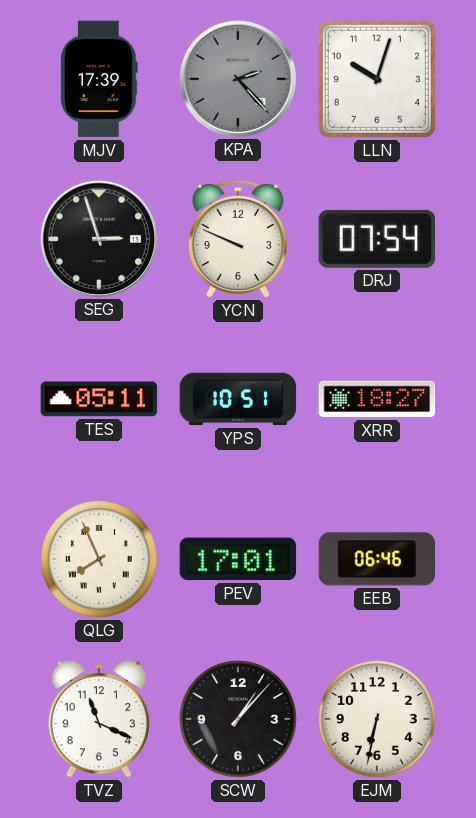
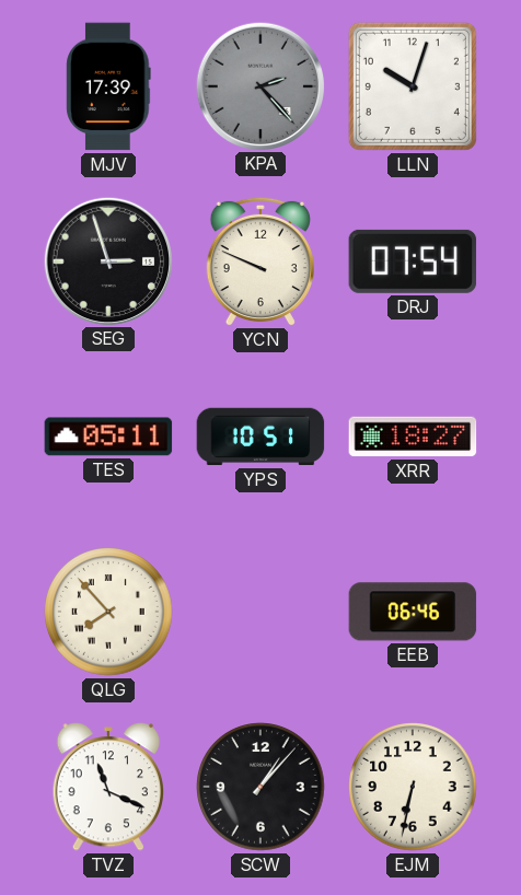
QLG: 7:56 -> 7:53 (108, 612)
PEV: 17:01 -> none (238, 559)
